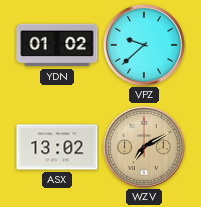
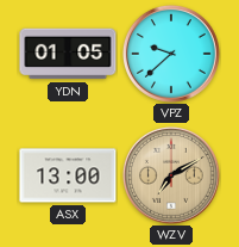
YDN: 01:02 -> 01:05 (68, 54)
ASX: 13:02 -> 13:00 (68, 175)
